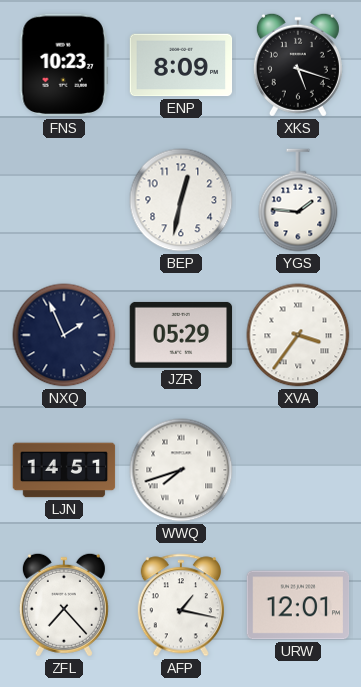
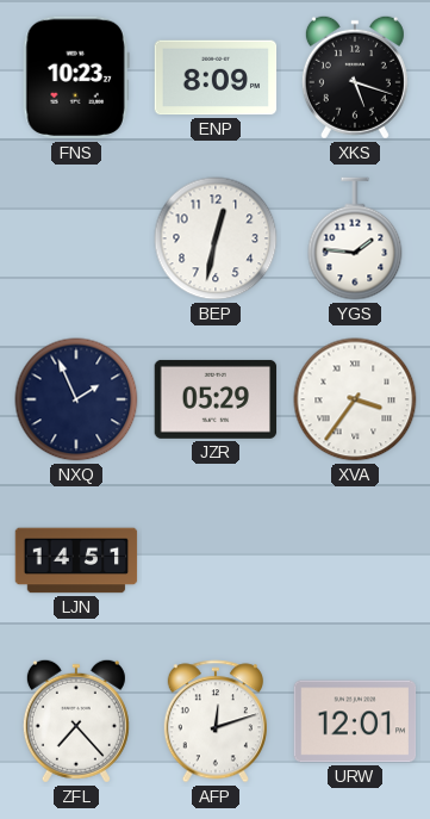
WWQ: 7:42 -> none (181, 470)
AFP: 1:17 -> 12:12 (216, 721)
